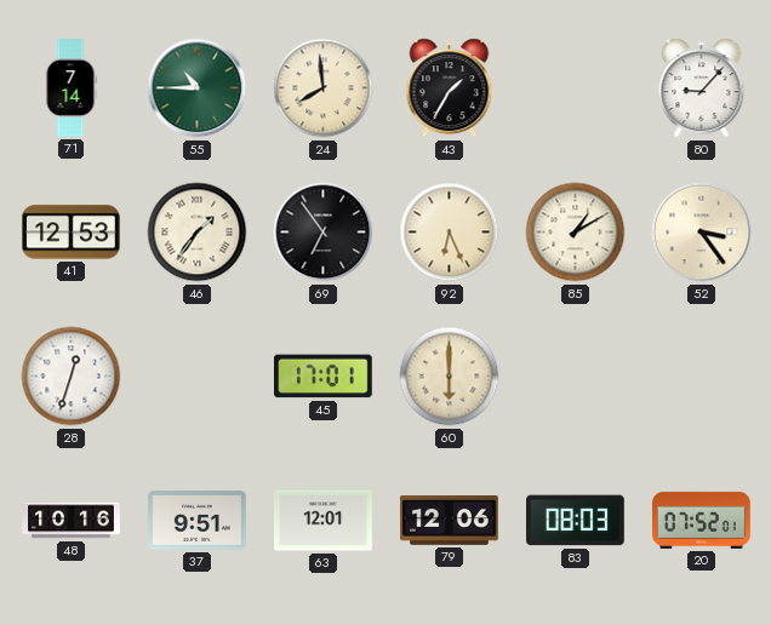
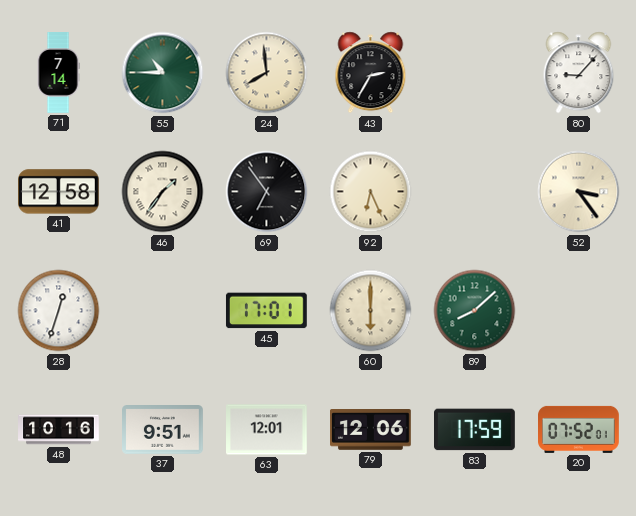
43: 1:35 -> 2:35 (371, 73)
41: 12:53 -> 12:58 (59, 192)
85: 1:10 -> none (576, 233)
89: none -> 8:08 (475, 311)
83: 08:03 -> 17:59 (475, 430)
